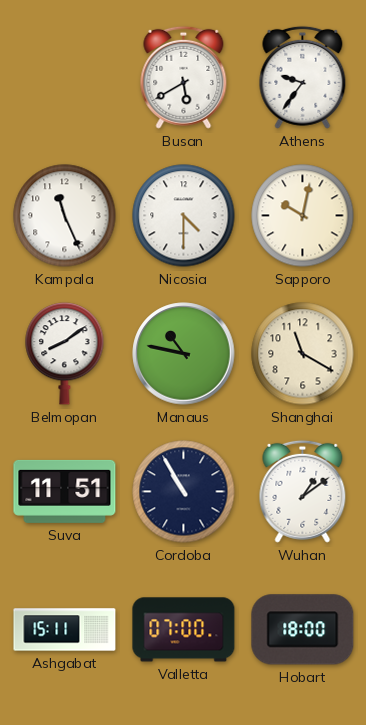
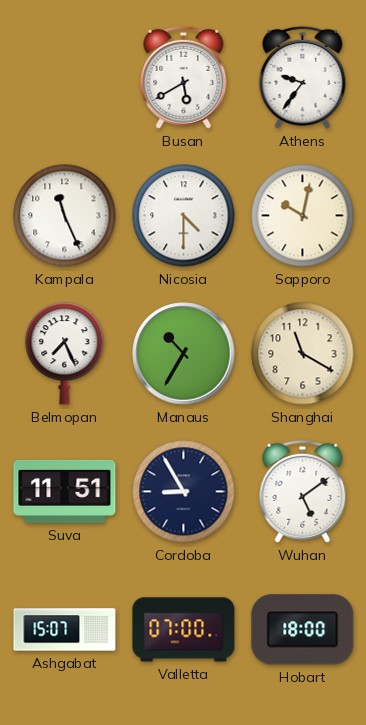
Belmopan: 8:09 -> 7:26 (65, 354)
Manaus: 10:47 -> 10:35 (184, 354)
Cordoba: 10:55 -> 8:55 (184, 492)
Wuhan: 1:09 -> 5:09 (303, 491)
Ashgabat: 15:11 -> 15:07 (65, 630)
